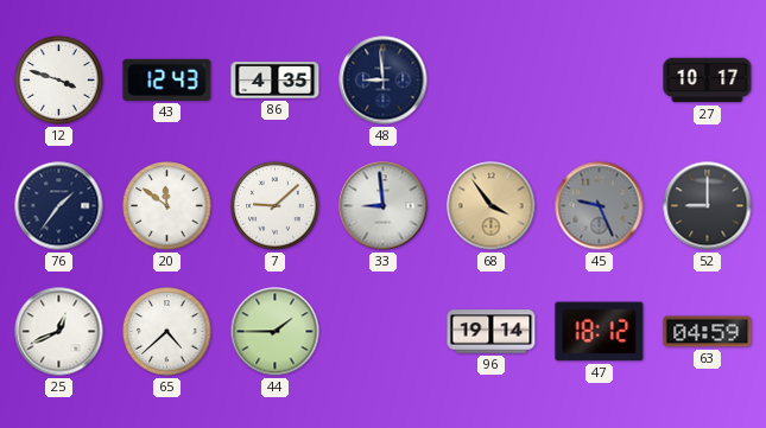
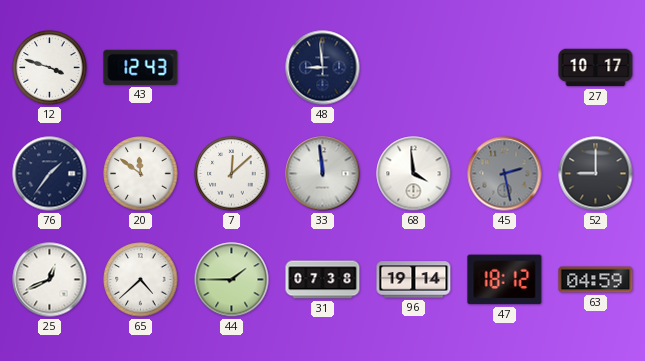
86: 4:35 -> none (276, 81)
7: 9:08 -> 12:08 (232, 174)
33: 8:59 -> 11:59 (323, 174)
68: 3:54 -> 3:59 (414, 174)
68 dial: champagne -> white (414, 174)
45: 9:26 -> 2:28 (505, 174)
31: none -> 07:38 (323, 280)
